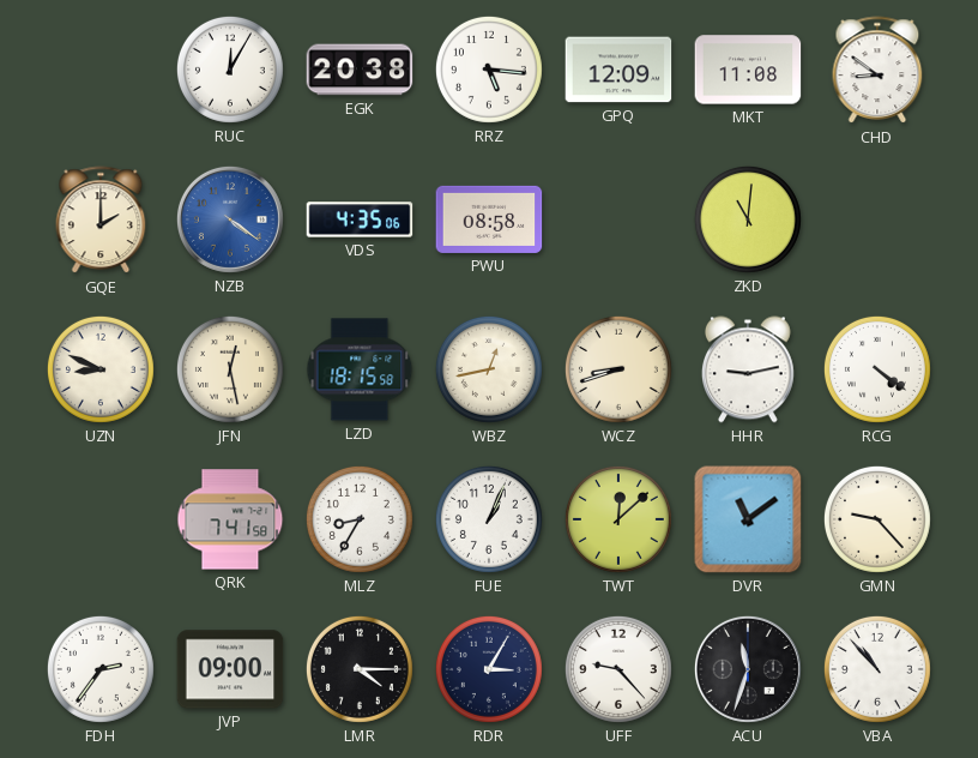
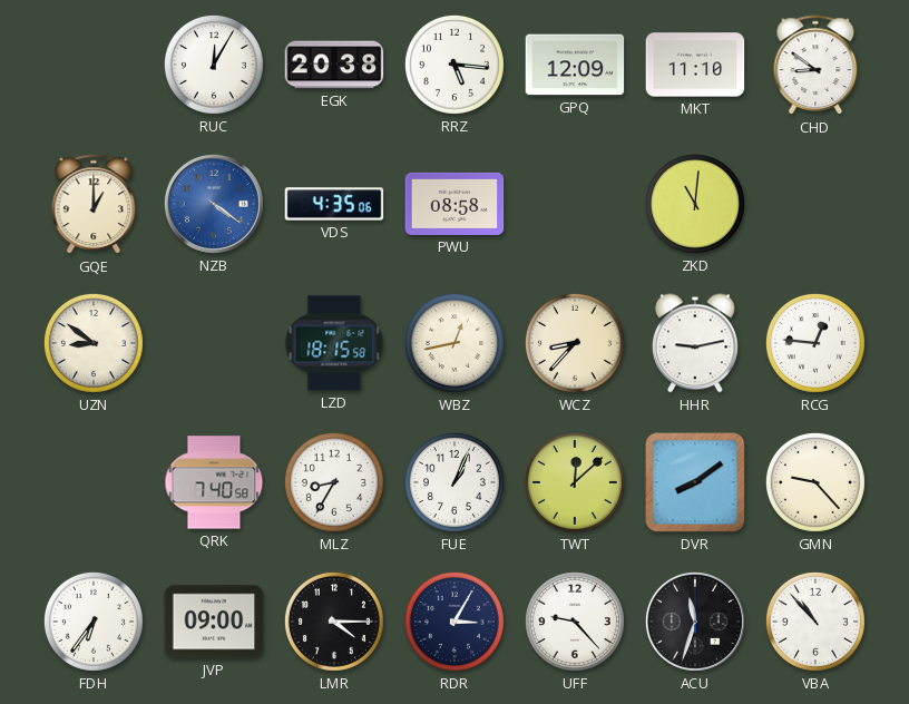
MKT: 11:08 -> 11:10 (695, 65)
GQE: 2:00 -> 1:00 (94, 205)
UZN: 8:49 -> 8:51 (94, 343)
JFN: 12:28 -> none (230, 369)
WCZ: 8:42 -> 8:37 (575, 343)
RCG: 4:21 -> 12:46 (815, 343)
QRK: 7:41 -> 7:40 (214, 482)
DVR: 11:09 -> 8:09 (695, 482)
FDH: 2:36 -> 6:36 (94, 622)
